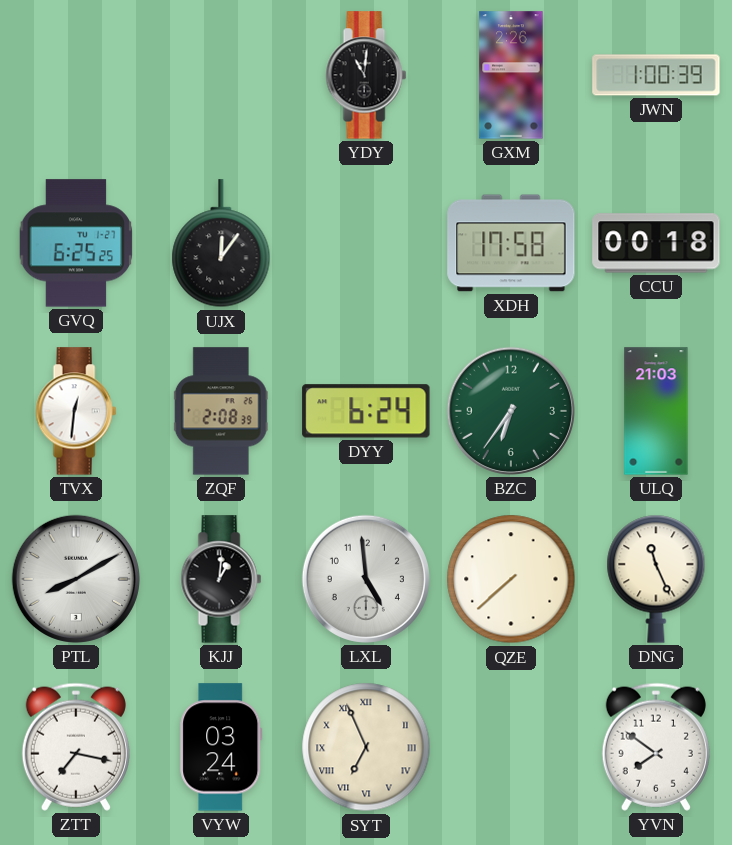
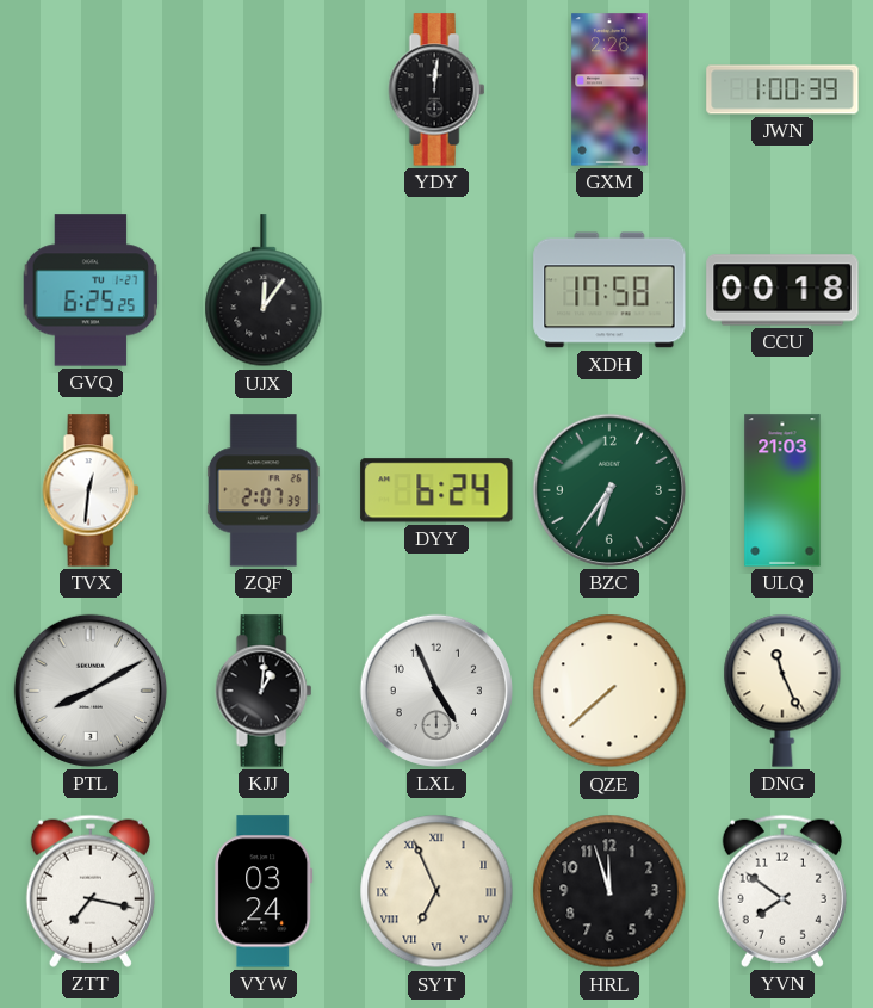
YDY: 11:01 -> 12:01 (436, 89)
ZQF: 2:08 -> 2:07 (264, 490)
LXL: 4:59 -> 4:56 (436, 691)
HRL: none -> 11:57 (609, 891)
